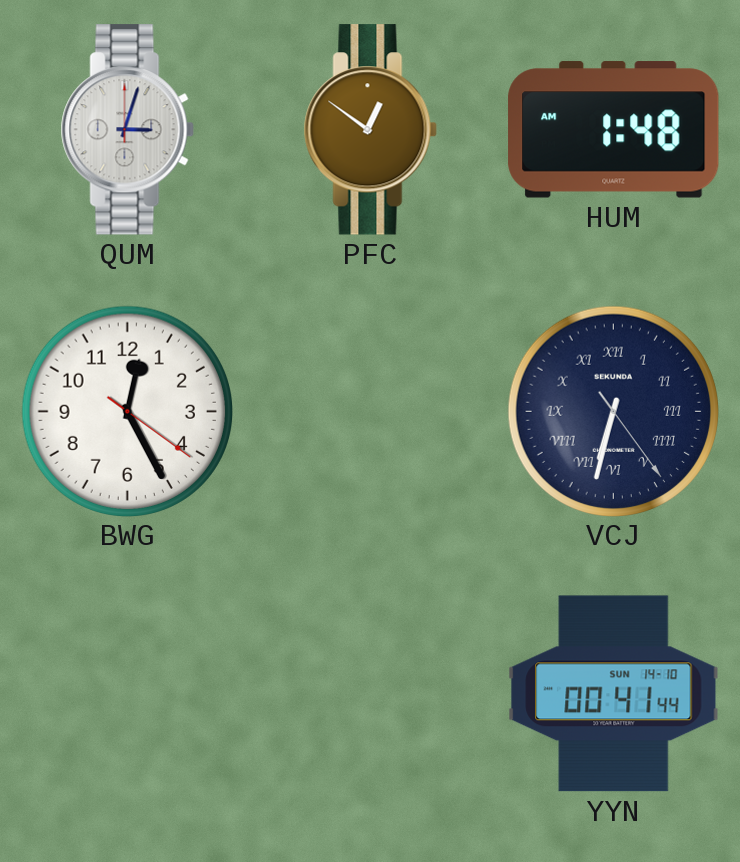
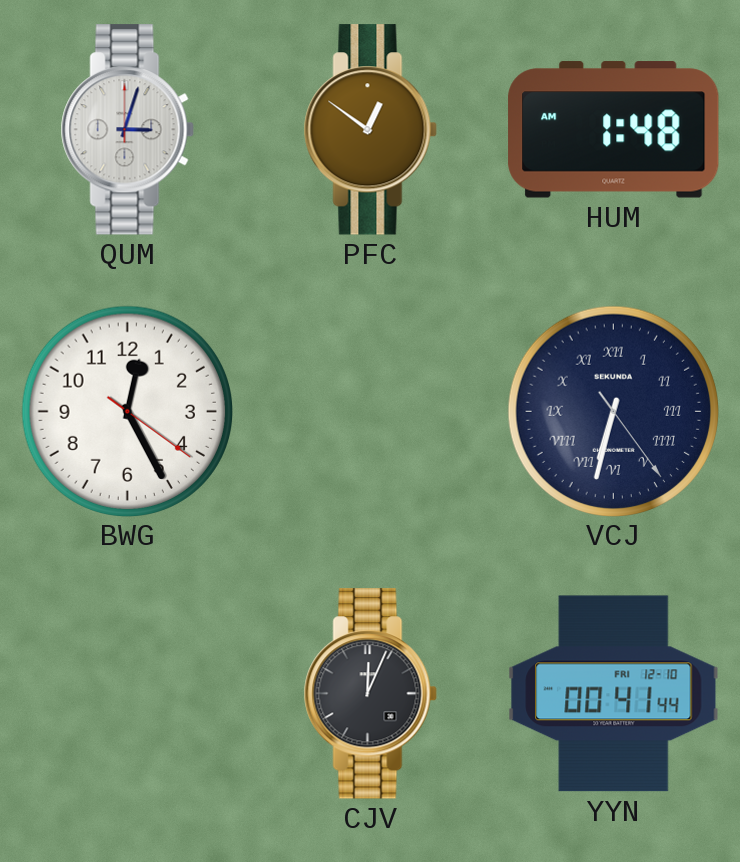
CJV: none -> 12:04 (370, 694)
YYN date: SUN 14-10 -> FRI 12-10 (614, 694)
